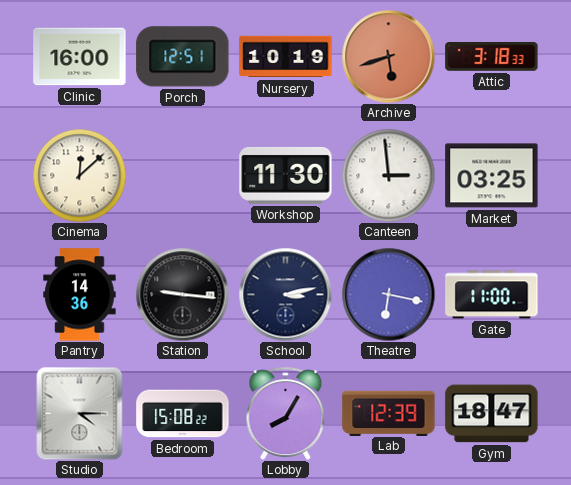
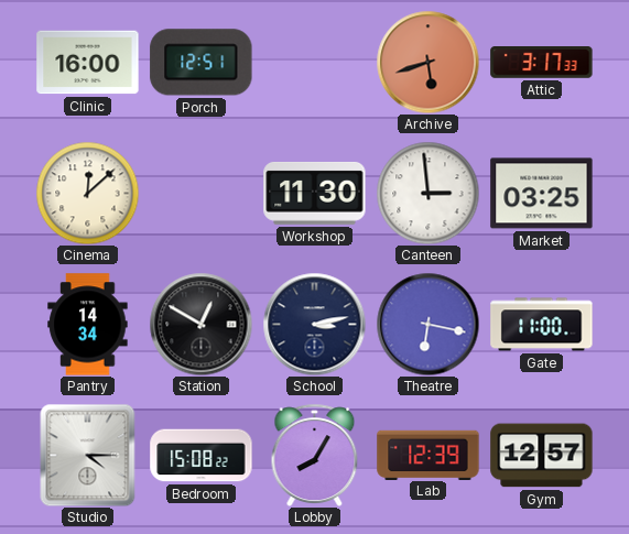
Nursery: 10:19 -> none (286, 57)
Attic: 3:18 -> 3:17 (542, 63)
Pantry: 14:36 -> 14:34 (88, 325)
Station: 9:16 -> 12:50 (200, 324)
Gym: 18:47 -> 12:57 (542, 456)
